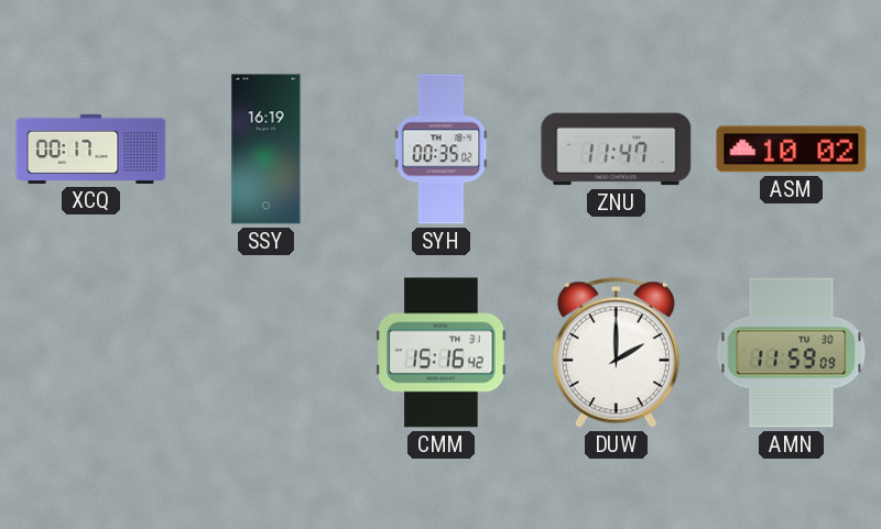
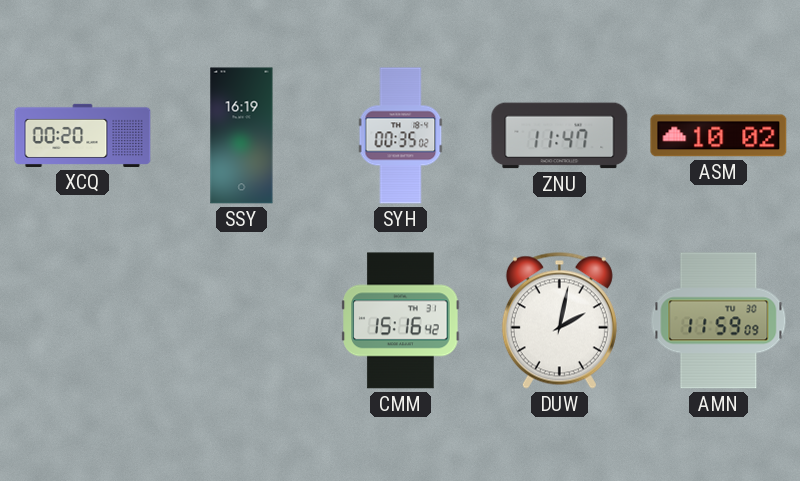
XCQ: 00:17 -> 00:20 (83, 135)
DUW: 2:00 -> 2:02 (559, 320)
